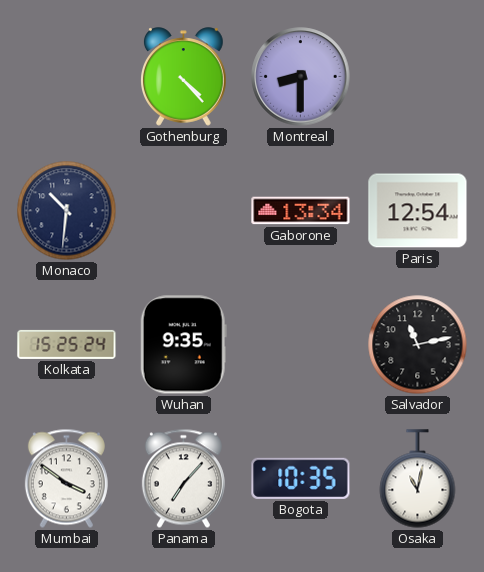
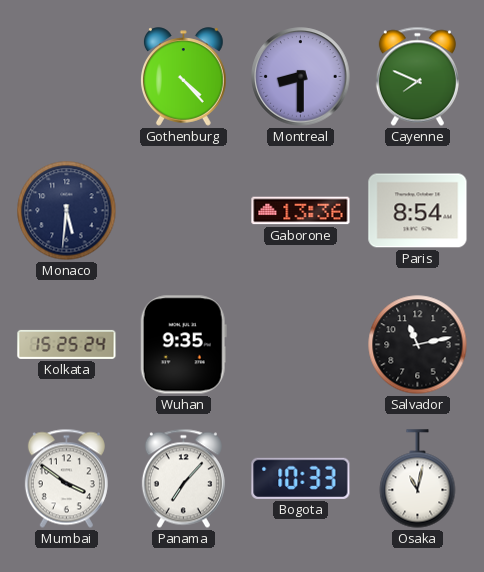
Cayenne: none -> 7:49 (417, 77)
Monaco: 10:31 -> 5:31 (67, 211)
Gaborone: 13:34 -> 13:36 (301, 211)
Paris: 12:54 -> 8:54 (418, 211)
Bogota: 10:35 -> 10:33 (301, 478)
